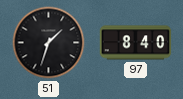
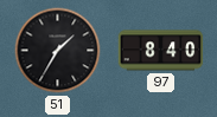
51: 1:33 -> 1:35 (58, 51)
